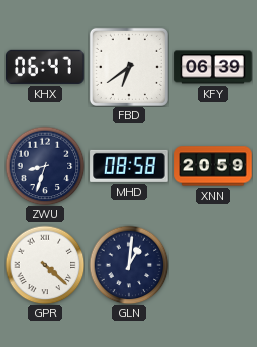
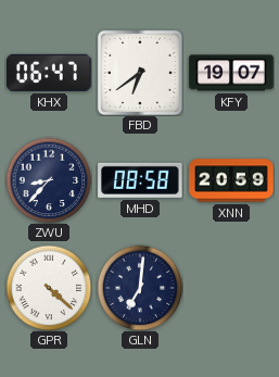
KFY: 06:39 -> 19:07 (231, 73)
ZWU: 8:33 -> 8:37 (49, 180)
GLN: 1:01 -> 7:01 (140, 288)
